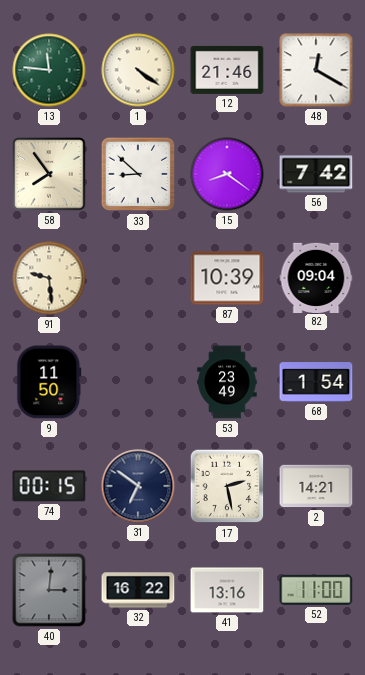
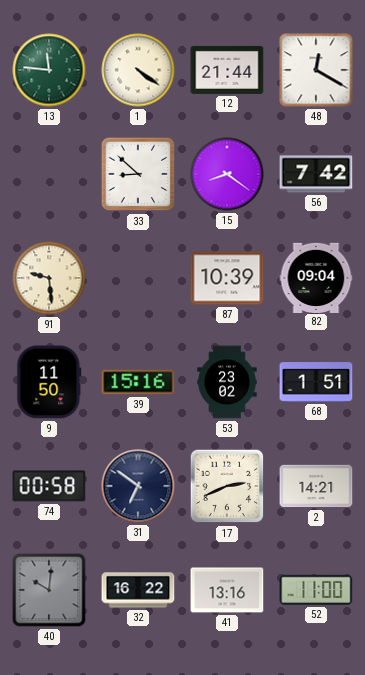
12: 21:46 -> 21:44 (227, 70)
58: 7:54 -> none (49, 174)
39: none -> 15:16 (138, 382)
53: 23:49 -> 23:02 (227, 382)
68: 1:54 -> 1:51 (316, 382)
74: 00:15 -> 00:58 (49, 486)
17: 2:28 -> 2:41 (227, 486)
40: 3:01 -> 10:01 (49, 590)
